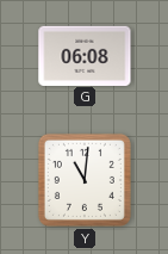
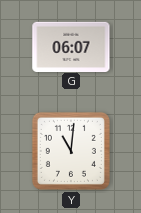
G: 06:08 -> 06:07 (71, 46)
